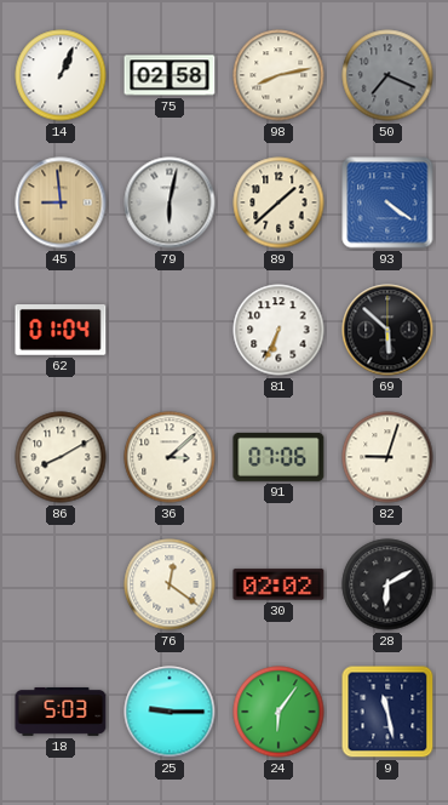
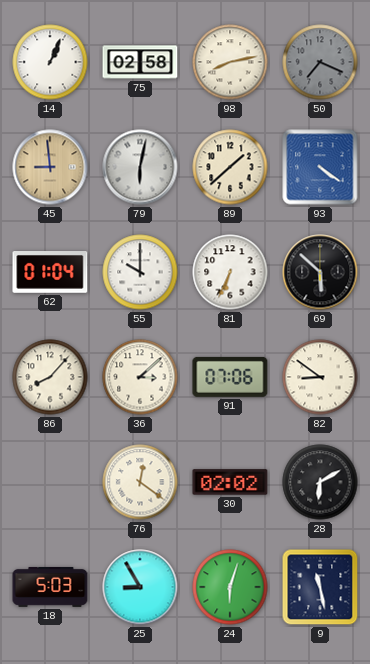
55: none -> 10:00 (140, 272)
86: 8:10 -> 8:07 (50, 377)
82: 9:03 -> 8:51 (320, 377)
25: 9:15 -> 8:55 (140, 587)
24: 6:06 -> 6:03 (230, 587)
